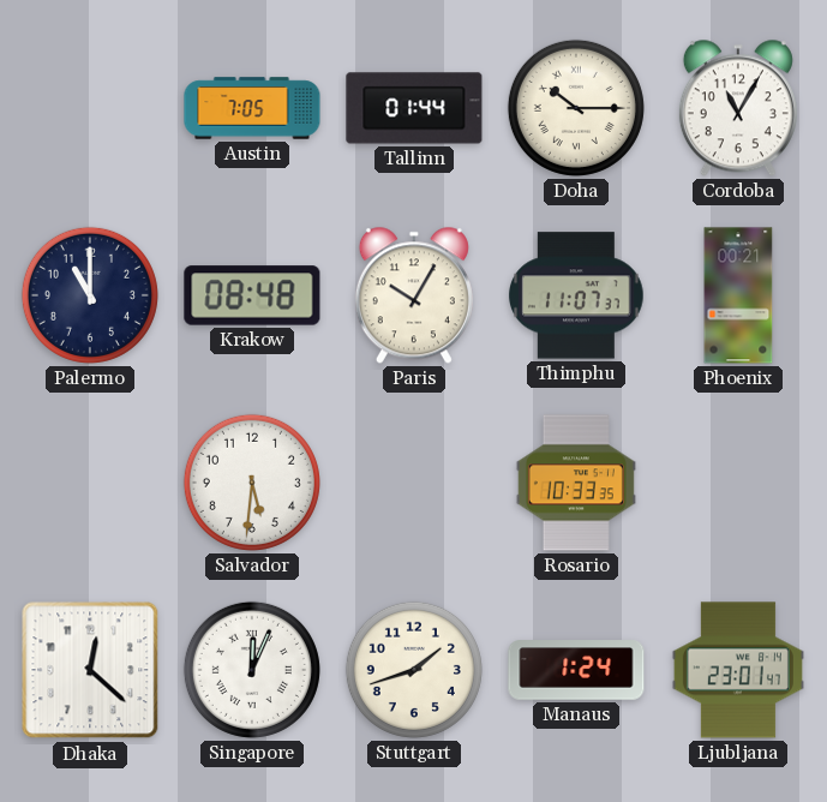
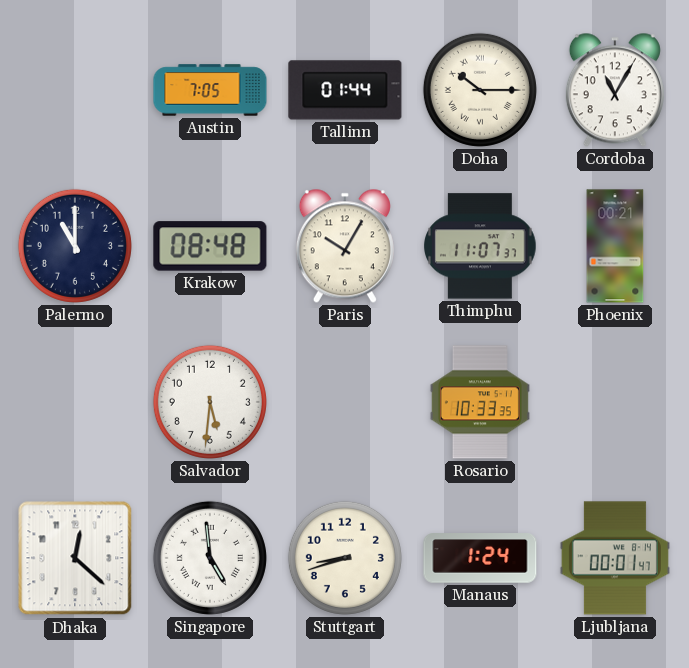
Singapore: 12:04 -> 4:59 (210, 558)
Stuttgart: 1:42 -> 8:42 (345, 558)
Ljubljana: 23:01 -> 00:01 (615, 558)
